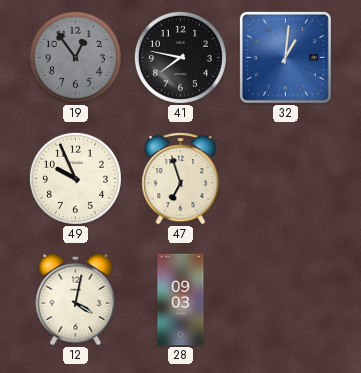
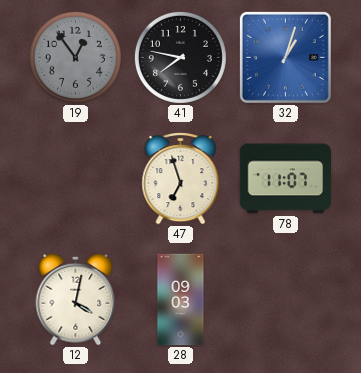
32: 1:01 -> 1:03 (285, 57)
49: 9:56 -> none (75, 178)
78: none -> 11:07 (286, 179)
